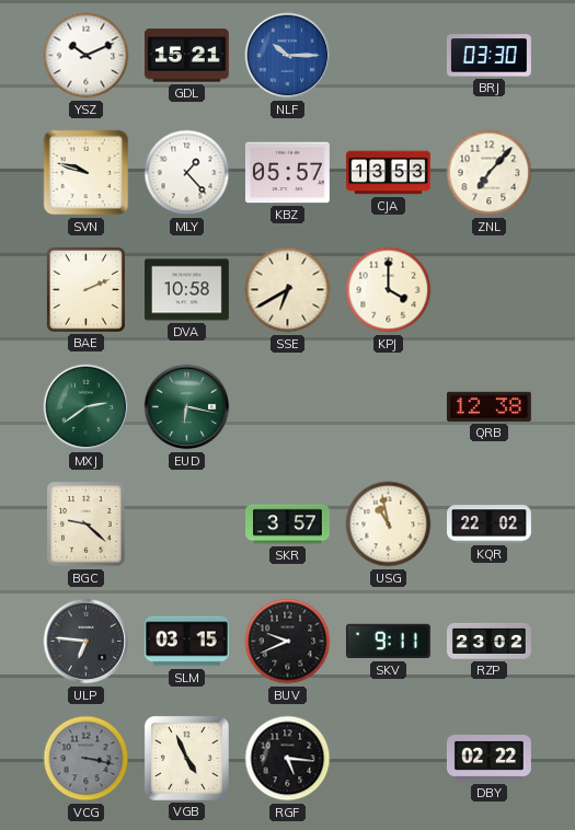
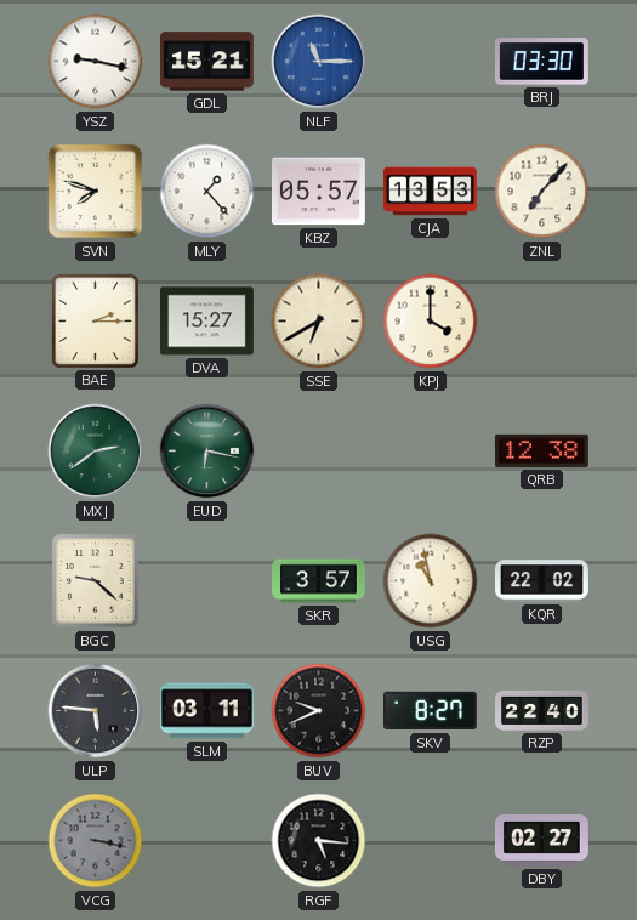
YSZ: 10:11 -> 9:17 (96, 62)
NLF: 10:15 -> 11:15 (319, 62)
SVN: 9:48 -> 7:48 (96, 192)
BAE: 2:11 -> 2:15 (95, 320)
DVA: 10:58 -> 15:27 (207, 322)
ULP: 6:46 -> 5:46 (96, 711)
SLM: 03:15 -> 03:11 (206, 711)
SKV: 9:11 -> 8:27 (430, 711)
RZP: 23:02 -> 22:40 (542, 710)
VGB: 4:56 -> none (186, 758)
DBY: 02:22 -> 02:27 (541, 841)
